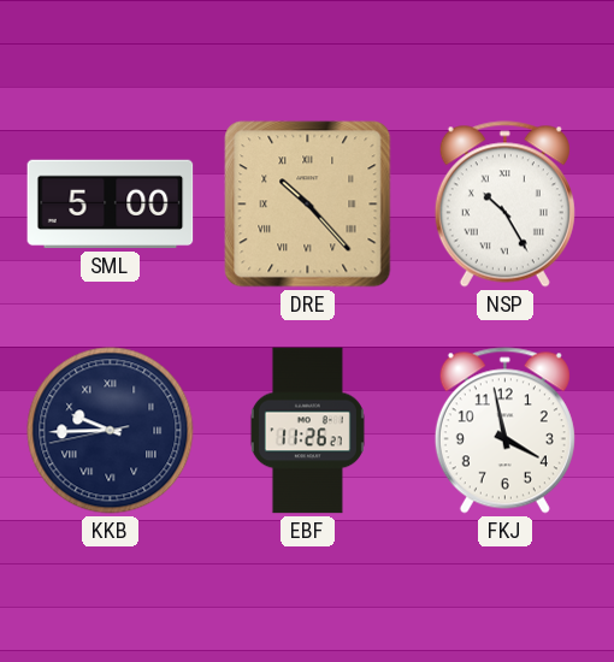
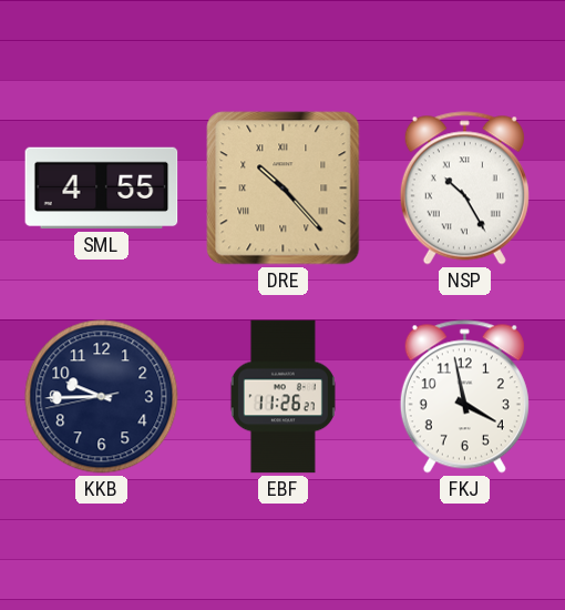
SML: 5:00 -> 4:55 (102, 189)
KKB numerals: Roman -> Arabic (102, 397)
